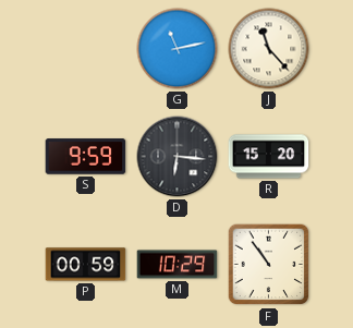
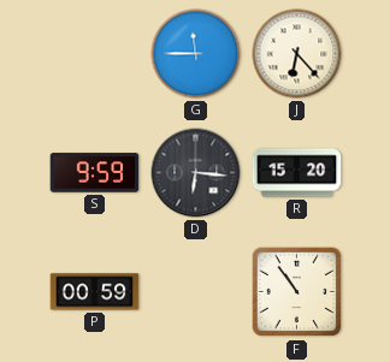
G: 11:13 -> 11:45 (196, 54)
J: 11:23 -> 6:23 (297, 54)
M: 10:29 -> none (178, 265)
